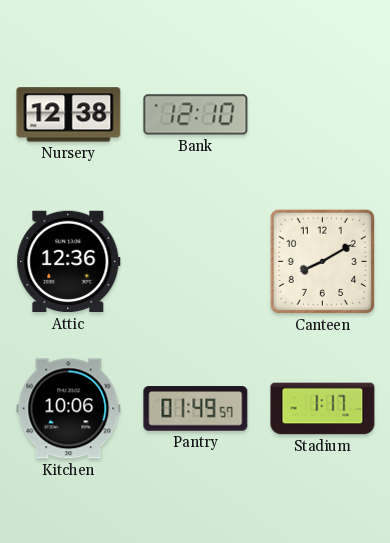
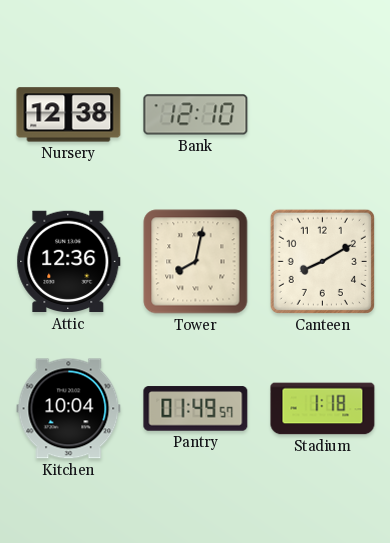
Tower: none -> 8:02 (196, 262)
Kitchen: 10:06 -> 10:04 (69, 409)
Stadium: 1:17 -> 1:18 (323, 409)
